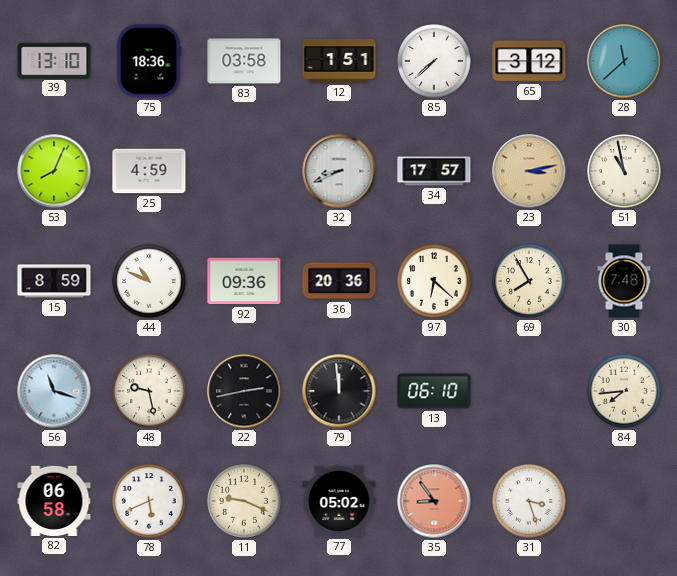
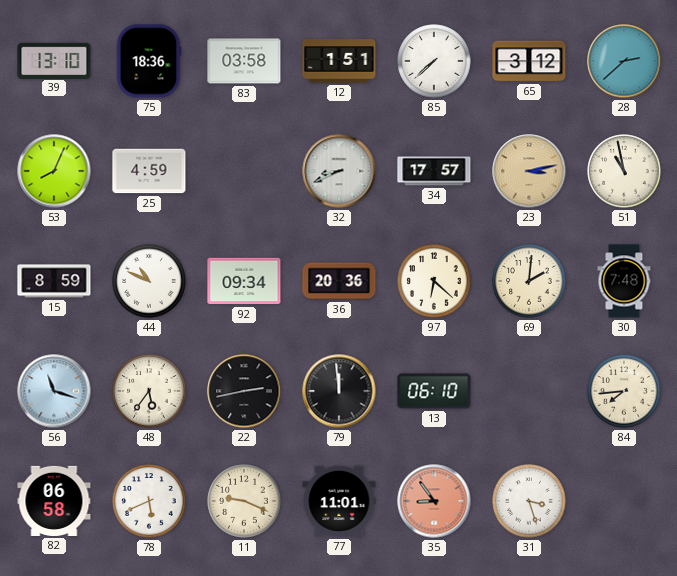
28: 11:38 -> 2:38 (624, 61)
92: 09:36 -> 09:34 (244, 281)
69: 7:55 -> 2:01 (529, 281)
48: 9:28 -> 5:36 (149, 391)
77: 05:02 -> 11:01 (339, 501)
